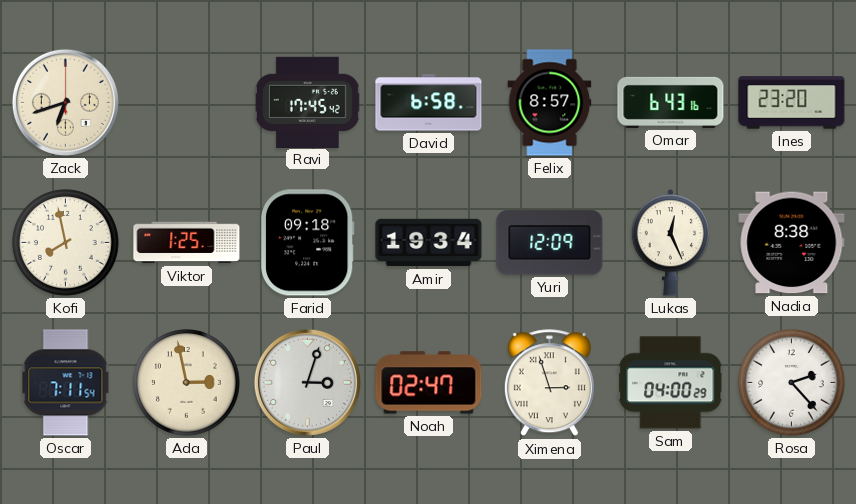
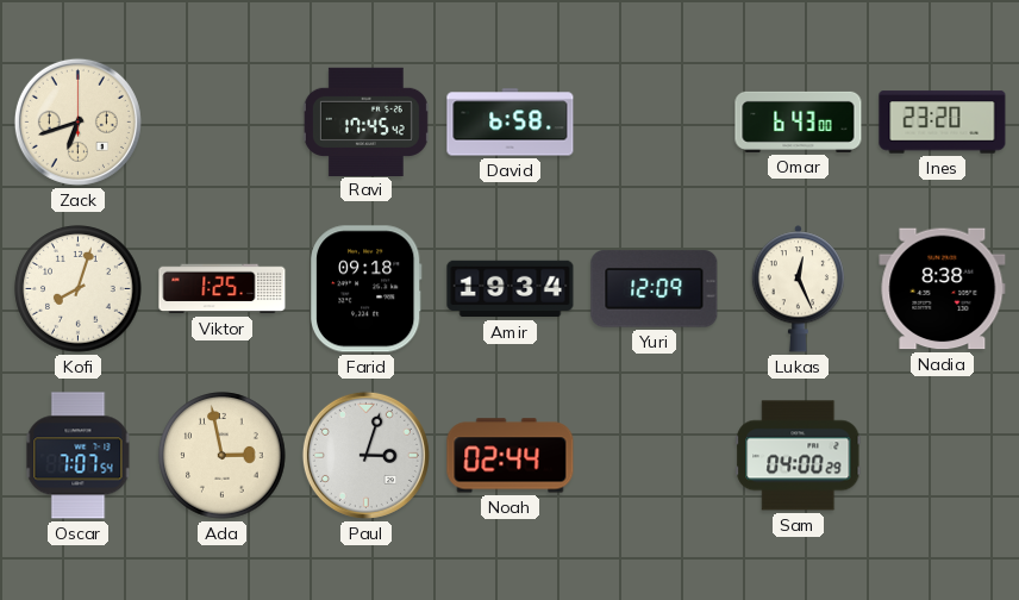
Felix: 8:57 -> none (550, 103)
Omar: 6:43:16 -> 6:43:00 (799, 121)
Kofi: 7:58 -> 8:03 (79, 289)
Oscar: 7:11 -> 7:07 (79, 456)
Noah: 02:47 -> 02:44 (511, 456)
Ximena: 2:57 -> none (549, 383)
Rosa: 2:23 -> none (792, 383)
